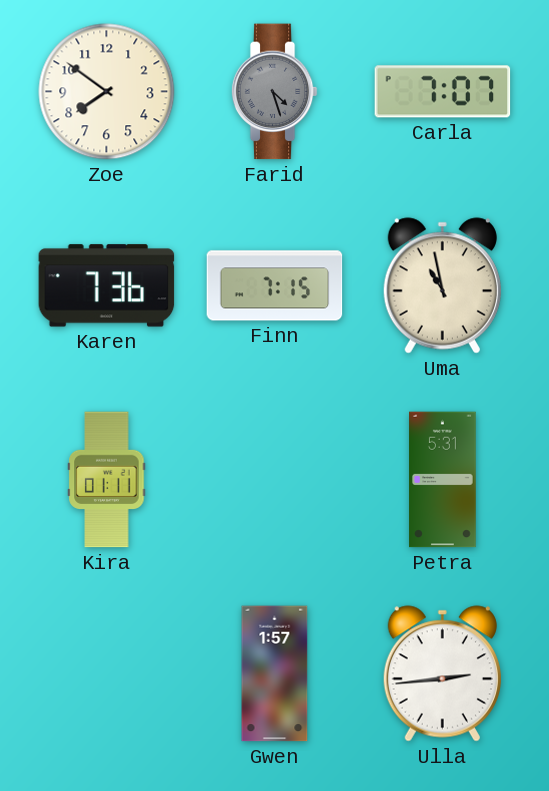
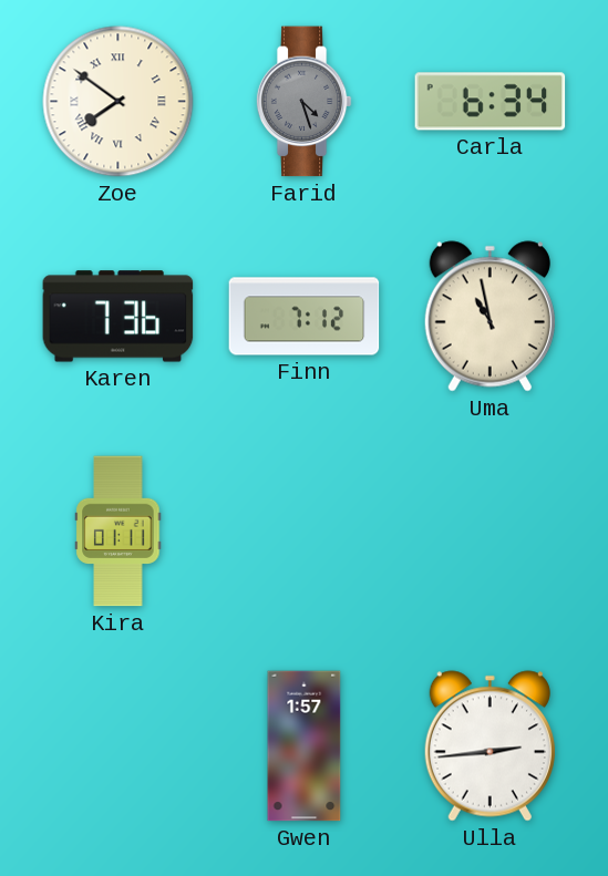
Zoe numerals: Arabic -> Roman (118, 102)
Carla: 7:07 -> 6:34 (491, 102)
Finn: 7:15 -> 7:12 (305, 317)
Petra: 5:31 -> none (443, 480)
